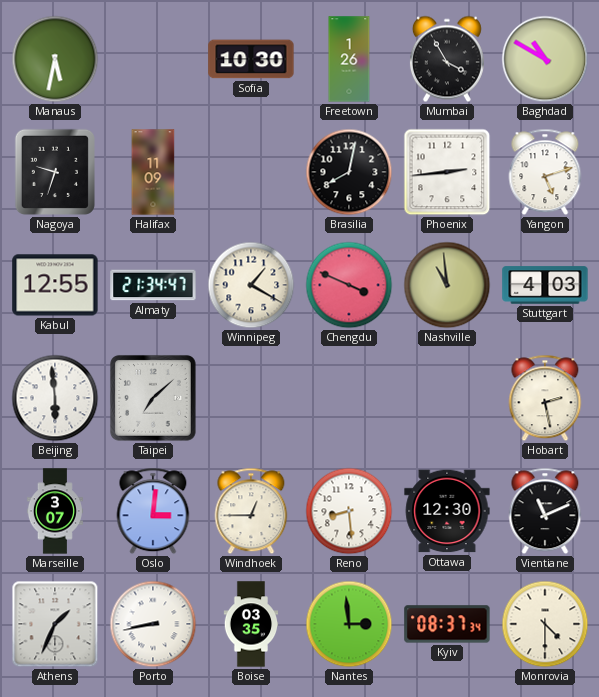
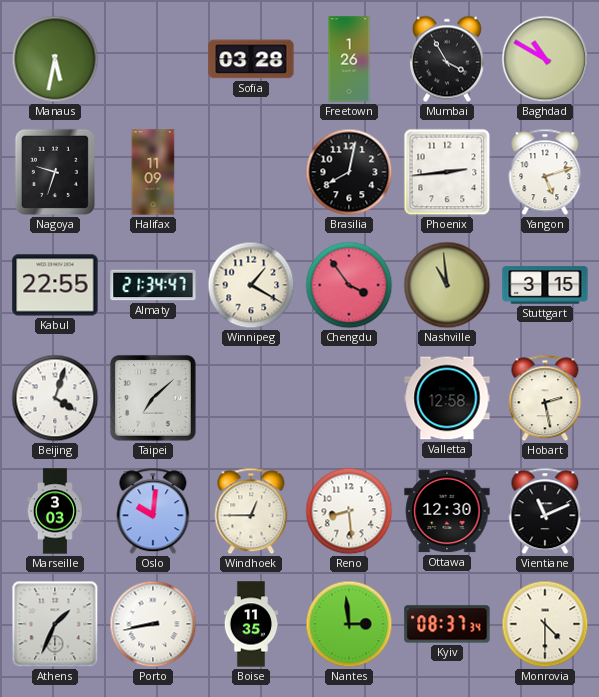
Sofia: 10:30 -> 03:28 (251, 59)
Kabul: 12:55 -> 22:55 (55, 285)
Chengdu: 3:49 -> 3:54 (349, 285)
Stuttgart: 4:03 -> 3:15 (545, 285)
Beijing: 5:59 -> 4:03 (55, 398)
Valletta: none -> 12:58 (447, 398)
Marseille: 3:07 -> 3:03 (55, 511)
Oslo: 3:01 -> 10:01 (153, 511)
Boise: 03:35 -> 11:35 (251, 624)
